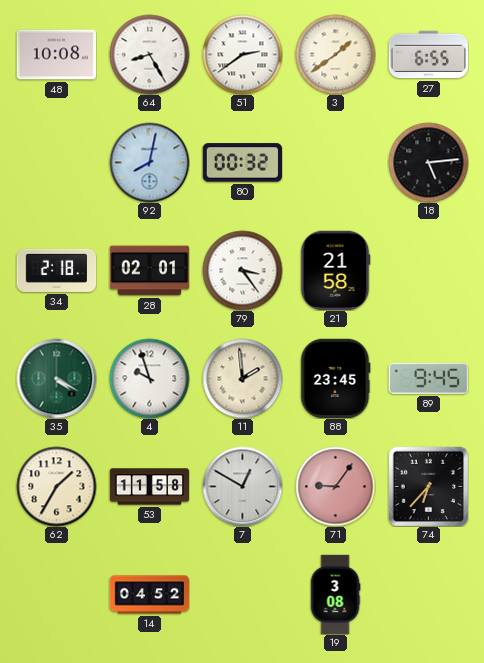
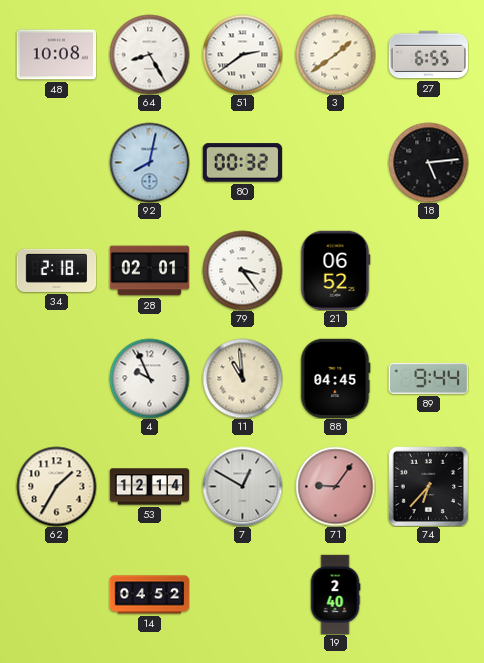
21: 21:58 -> 06:52 (335, 270)
35: 4:20 -> none (56, 378)
4: 9:57 -> 9:56 (149, 378)
11: 1:59 -> 10:59 (242, 378)
88: 23:45 -> 04:45 (336, 378)
89: 9:45 -> 9:44 (428, 378)
53: 11:58 -> 12:14 (149, 487)
19: 3:08 -> 2:40 (335, 594)
